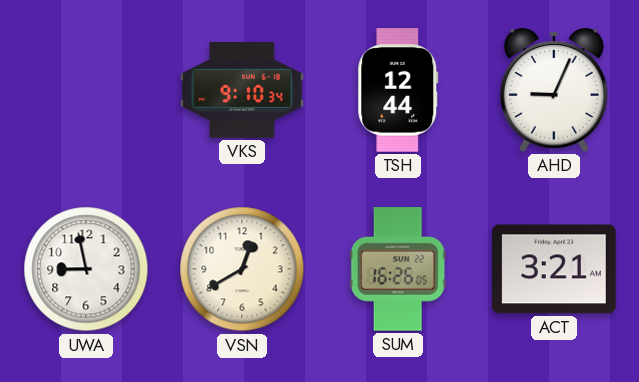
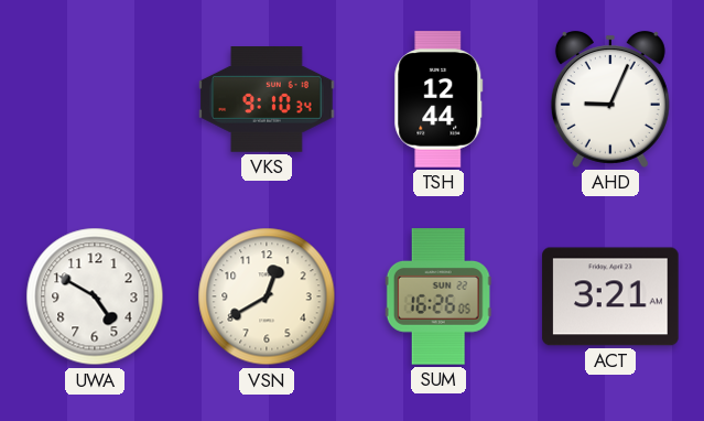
UWA: 8:58 -> 4:50 (95, 296)
